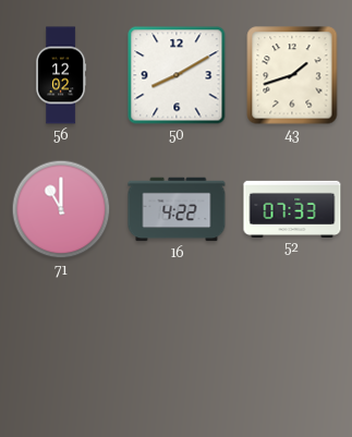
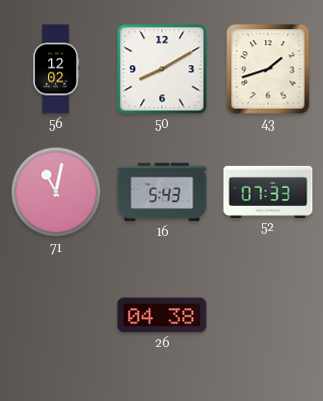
71: 11:00 -> 11:02 (56, 192)
16: 4:22 -> 5:43 (162, 192)
26: none -> 04:38 (162, 315)
